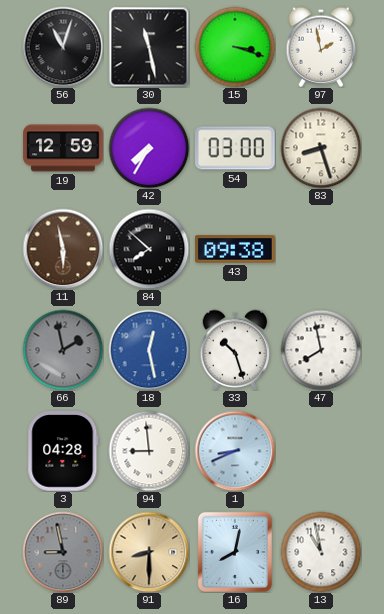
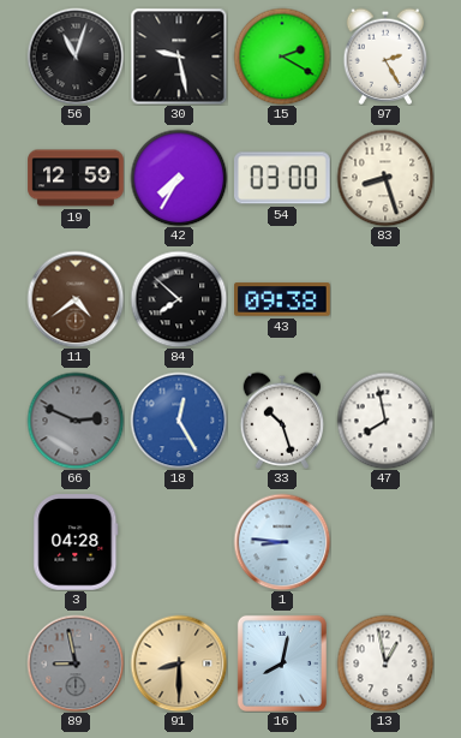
30: 11:28 -> 9:28 (179, 56)
15: 3:18 -> 2:20 (282, 56)
97: 1:58 -> 2:25 (385, 56)
11: 5:58 -> 4:39 (76, 299)
66: 1:58 -> 2:49 (76, 421)
18: 12:28 -> 12:25 (179, 421)
94: 8:59 -> none (149, 451)
1: 8:41 -> 8:46 (282, 542)
13: 10:58 -> 12:58 (385, 663)
